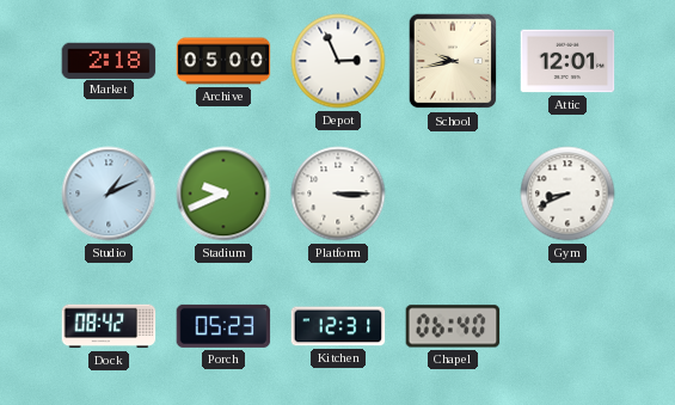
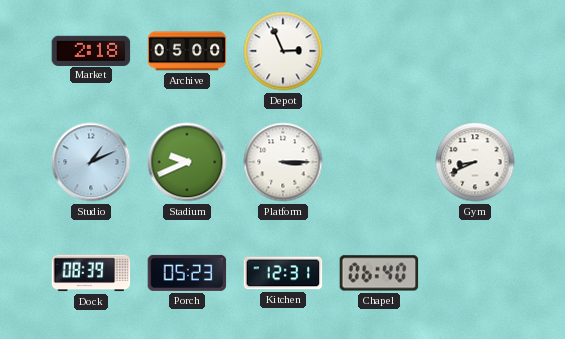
School: 9:43 -> none (453, 61)
Attic: 12:01 -> none (567, 61)
Dock: 08:42 -> 08:39 (91, 273)
